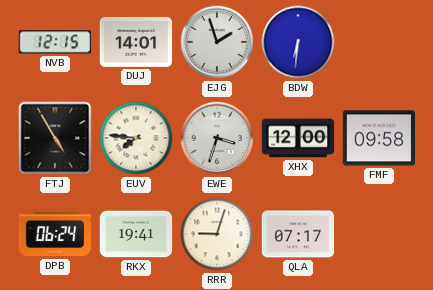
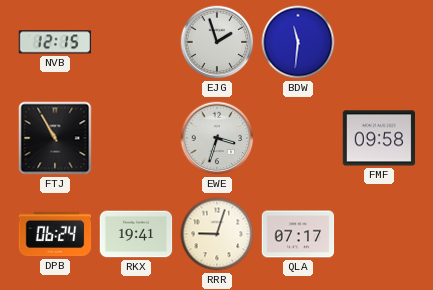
DUJ: 14:01 -> none (136, 42)
BDW: 6:31 -> 11:31 (298, 42)
FTJ: 4:55 -> 10:55 (55, 138)
EUV: 7:46 -> none (136, 138)
XHX: 12:00 -> none (298, 138)
